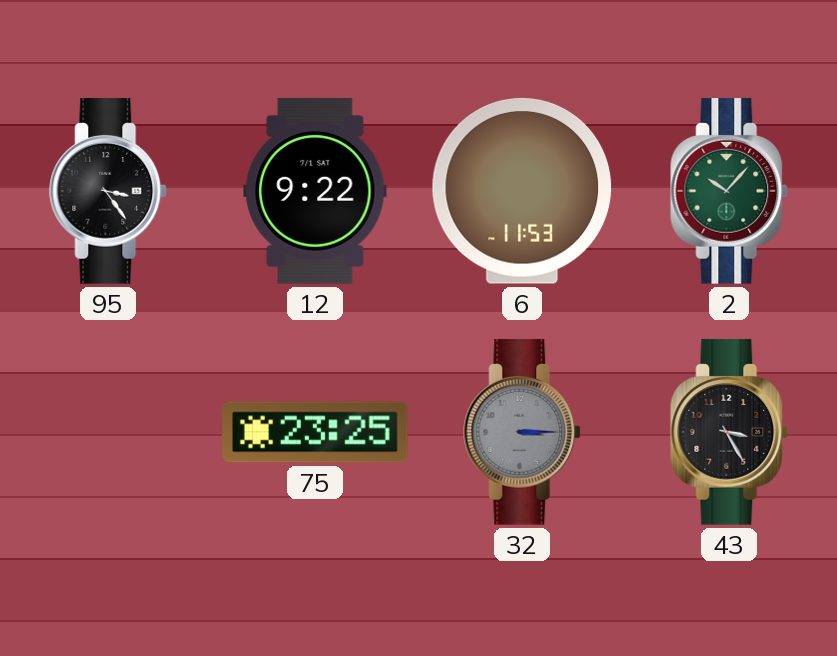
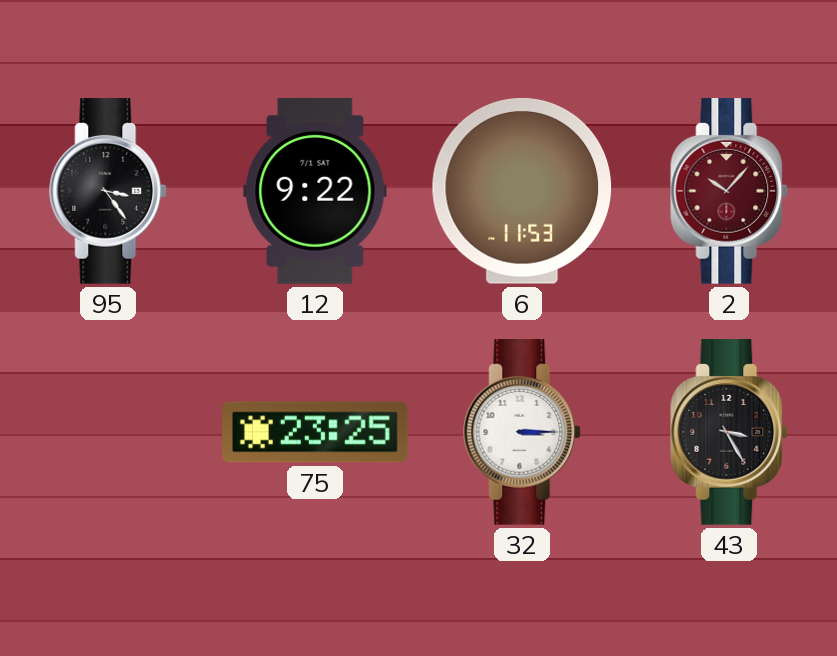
2 dial: green -> burgundy (730, 191)
32 dial: grey -> white (523, 432)
